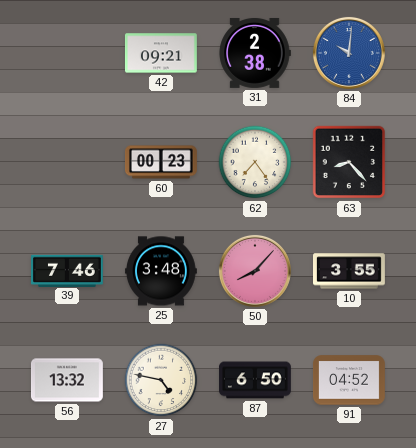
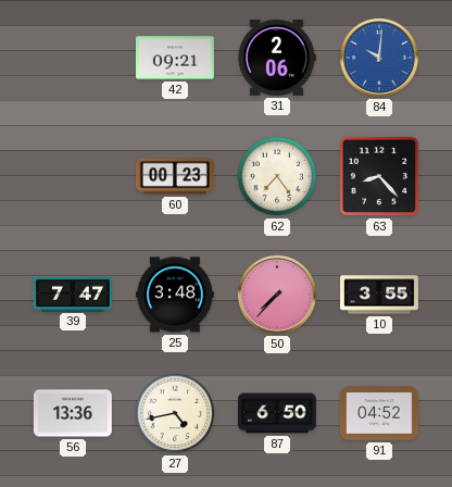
31: 2:38 -> 2:06 (277, 58)
39: 7:46 -> 7:47 (74, 294)
50: 8:07 -> 7:37 (277, 295)
56: 13:32 -> 13:36 (73, 413)
27: 4:47 -> 4:43 (175, 413)
